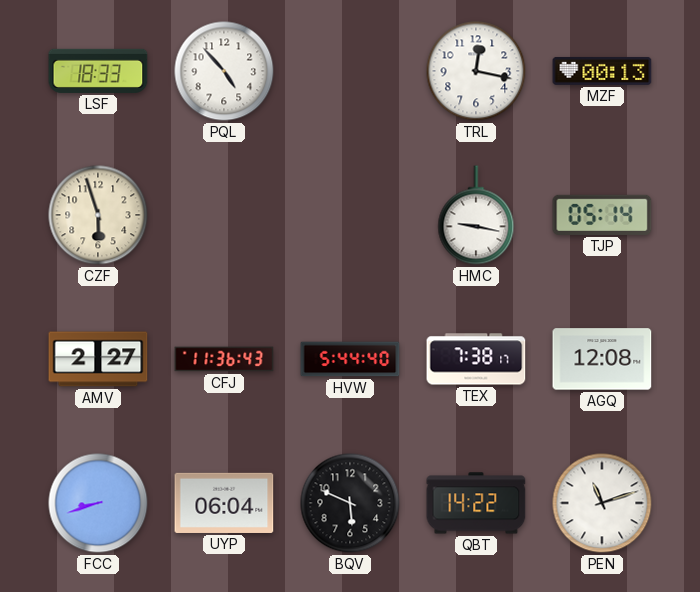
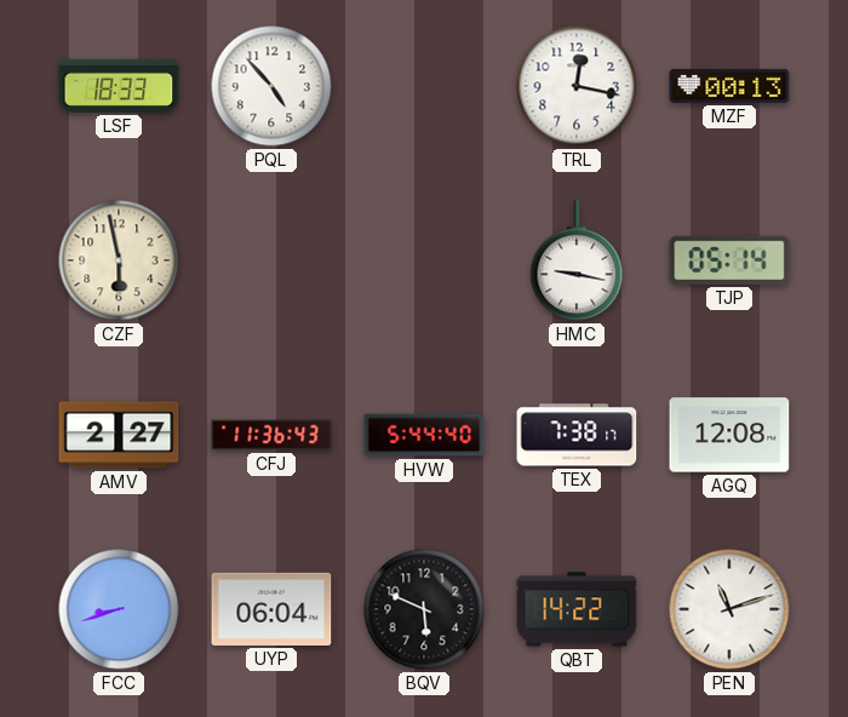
CZF: 5:57 -> 5:58 (119, 260)
